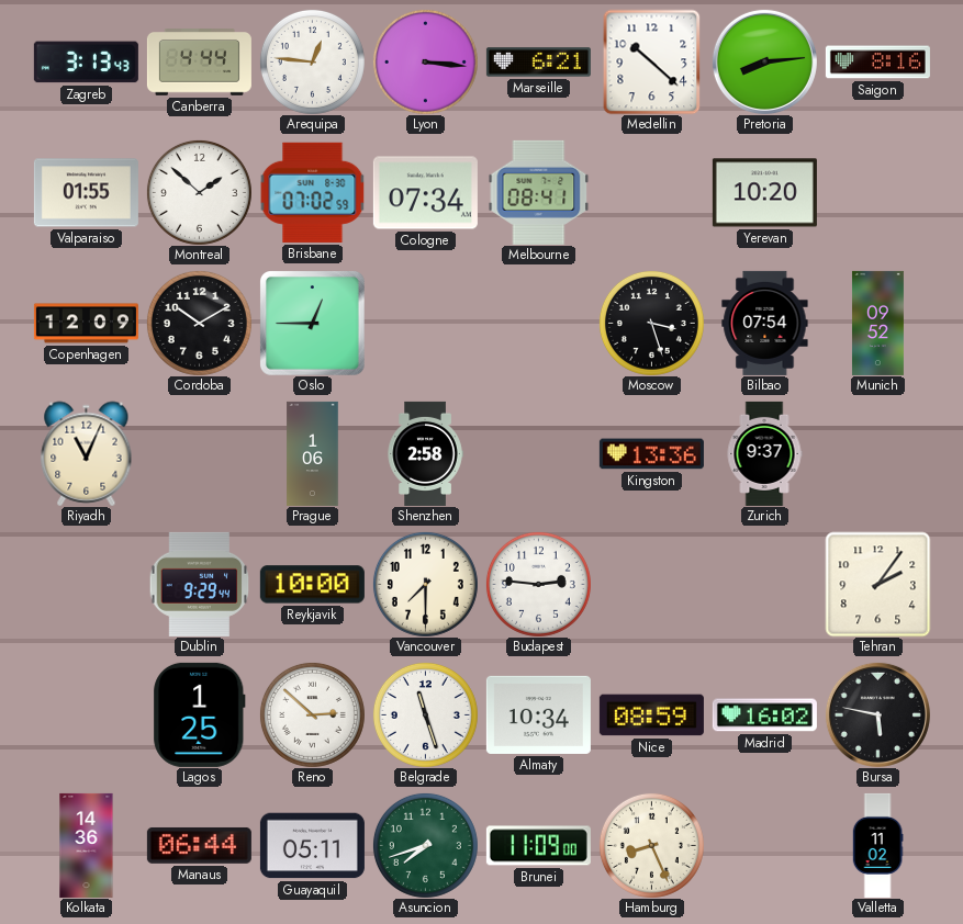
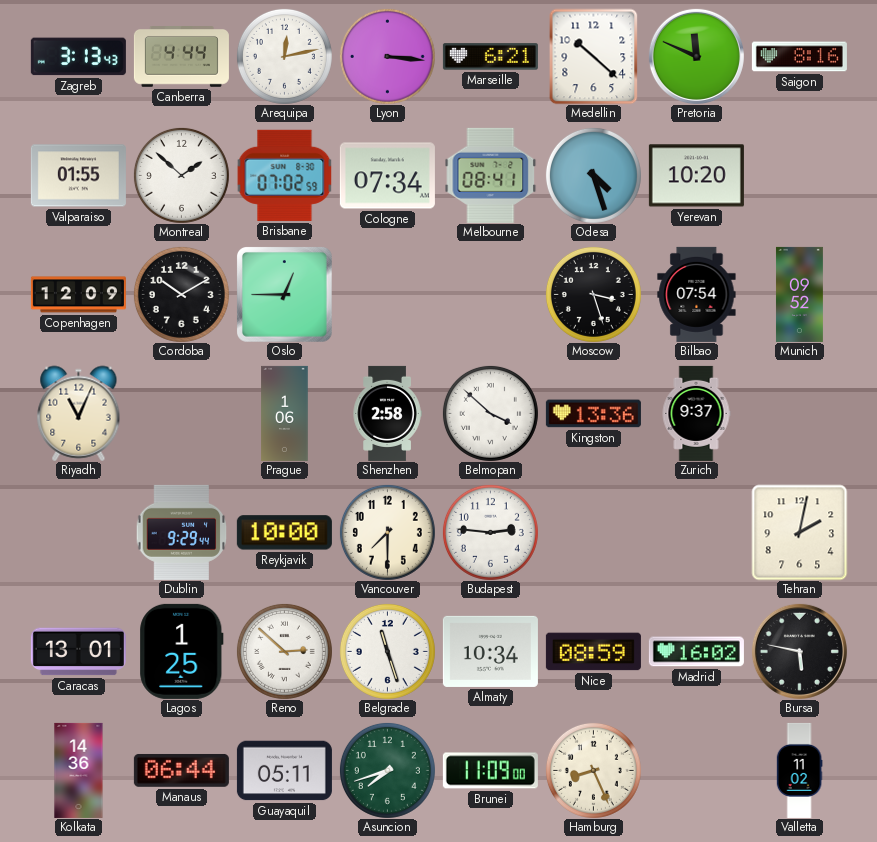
Arequipa: 12:46 -> 12:13 (284, 56)
Pretoria: 8:14 -> 11:49 (696, 56)
Odesa: none -> 4:27 (593, 175)
Belmopan: none -> 3:52 (490, 413)
Tehran: 2:06 -> 2:02 (799, 532)
Caracas: none -> 13:01 (78, 652)
